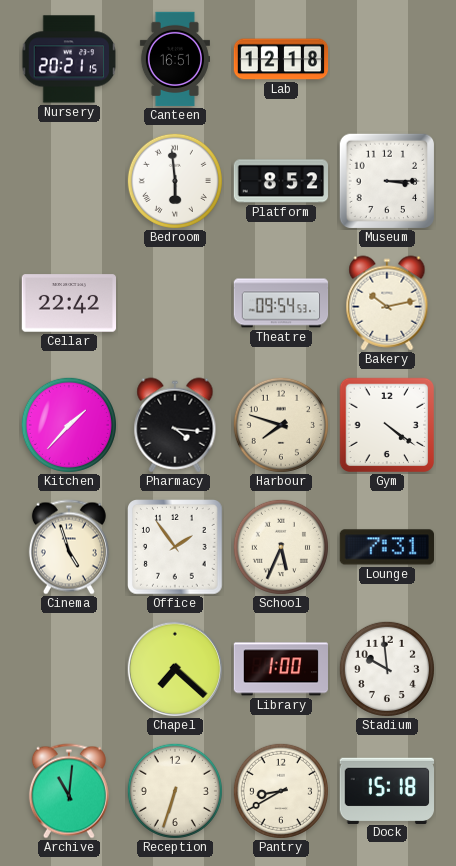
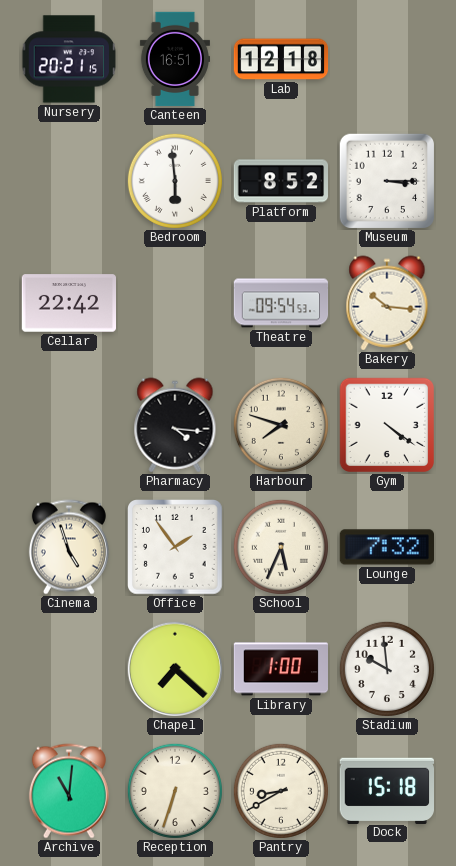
Bakery: 10:13 -> 10:16 (387, 303)
Kitchen: 1:37 -> none (69, 425)
Lounge: 7:31 -> 7:32 (386, 547)
